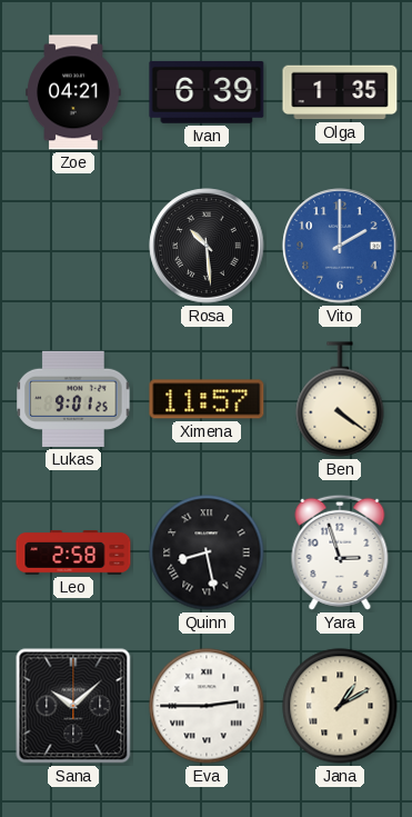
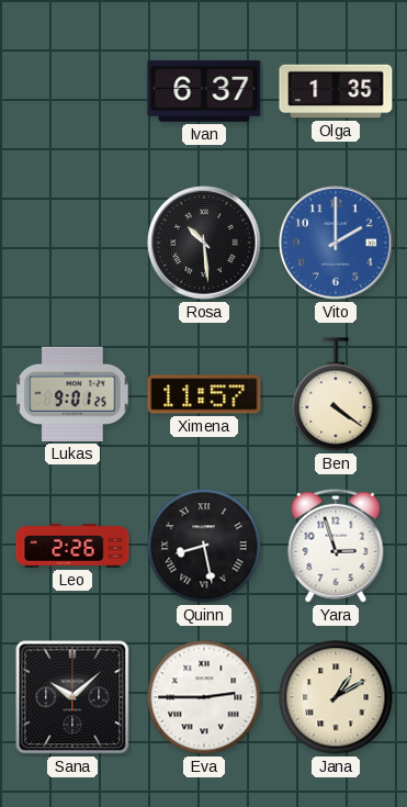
Zoe: 04:21 -> none (73, 92)
Ivan: 6:39 -> 6:37 (204, 91)
Leo: 2:58 -> 2:26 (72, 546)
